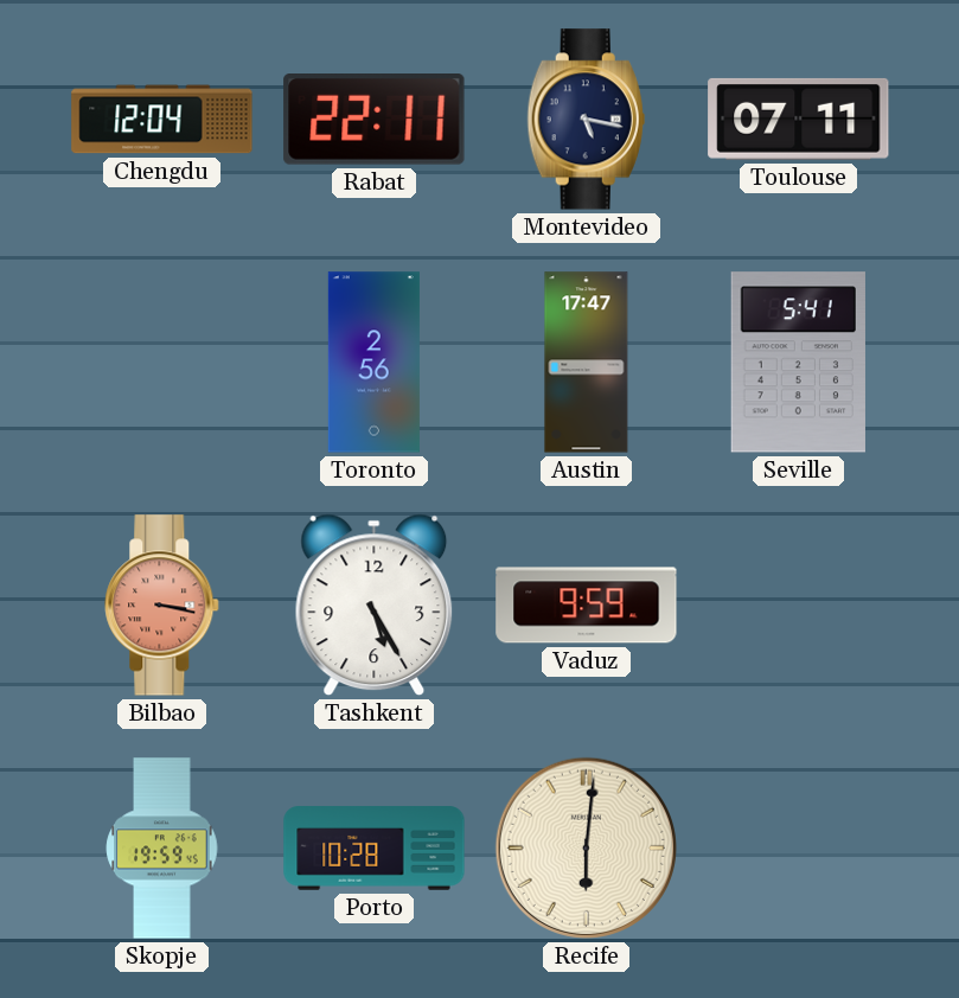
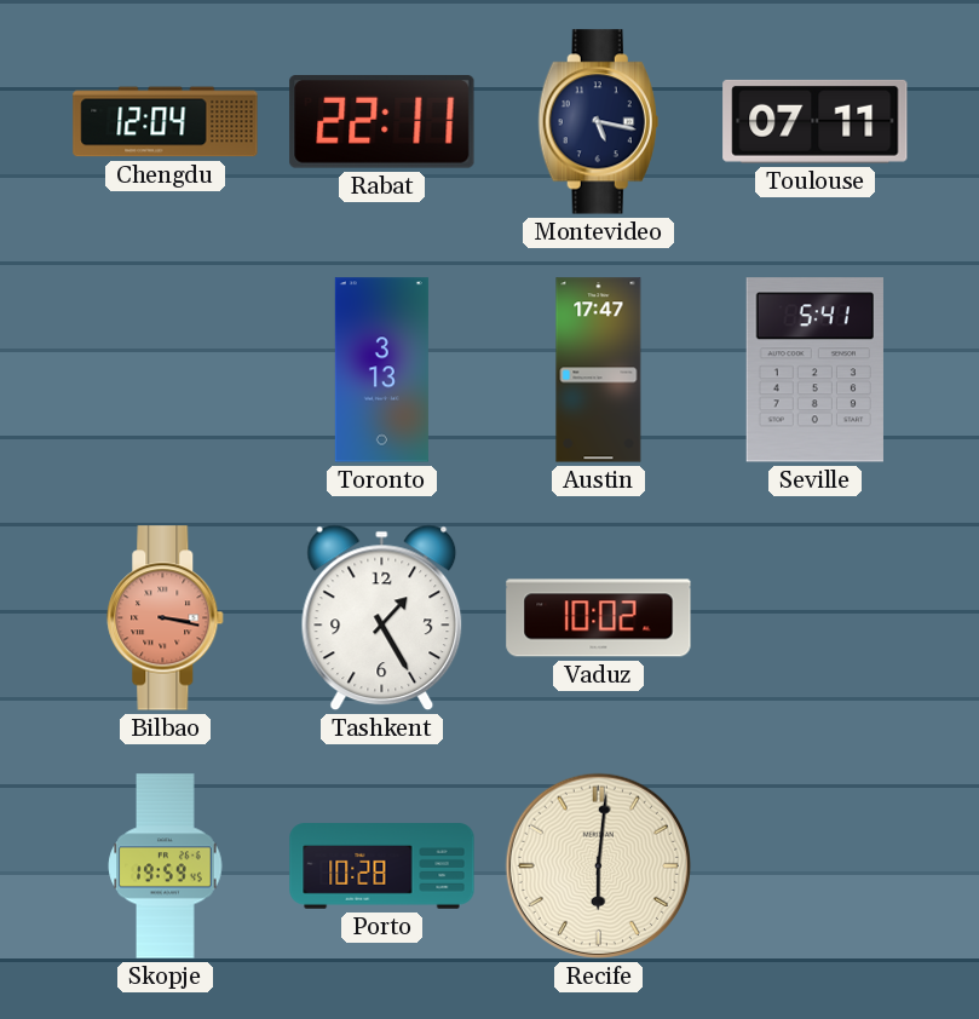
Toronto: 2:56 -> 3:13 (381, 370)
Tashkent: 5:25 -> 1:25 (382, 618)
Vaduz: 9:59 -> 10:02 (599, 618)
